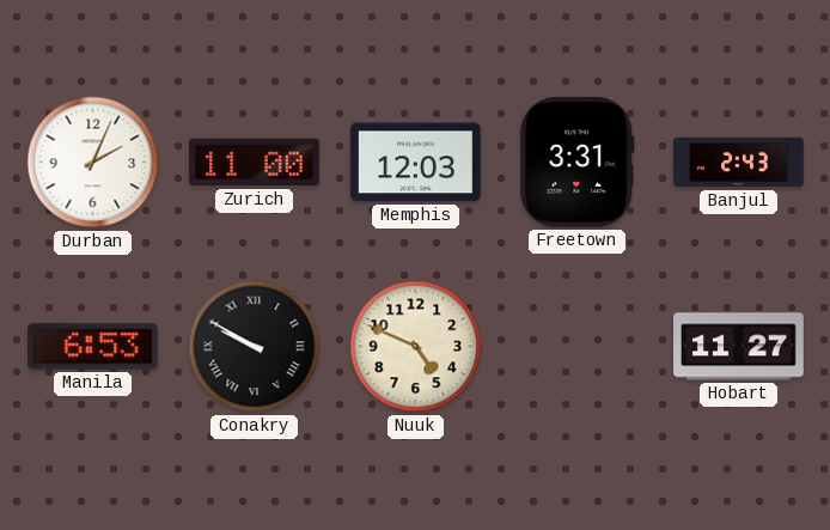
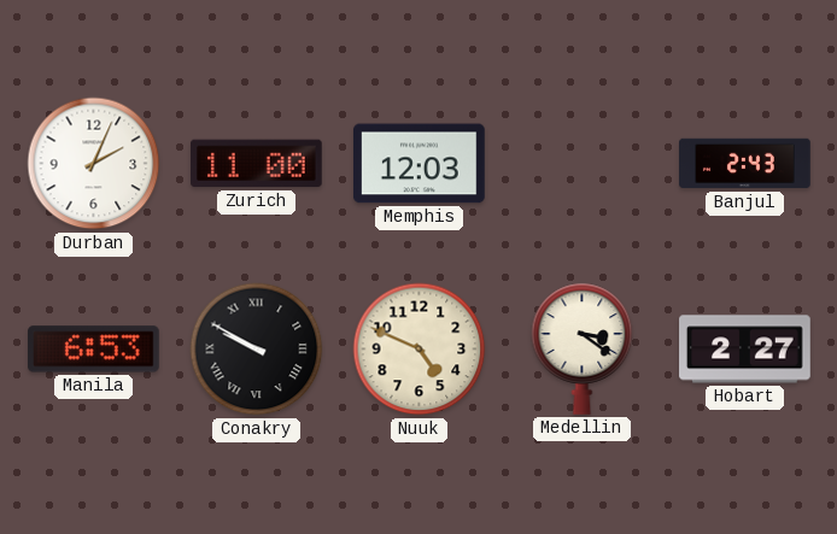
Freetown: 3:31 -> none (578, 163)
Medellin: none -> 3:21 (583, 348)
Hobart: 11:27 -> 2:27 (745, 350)
